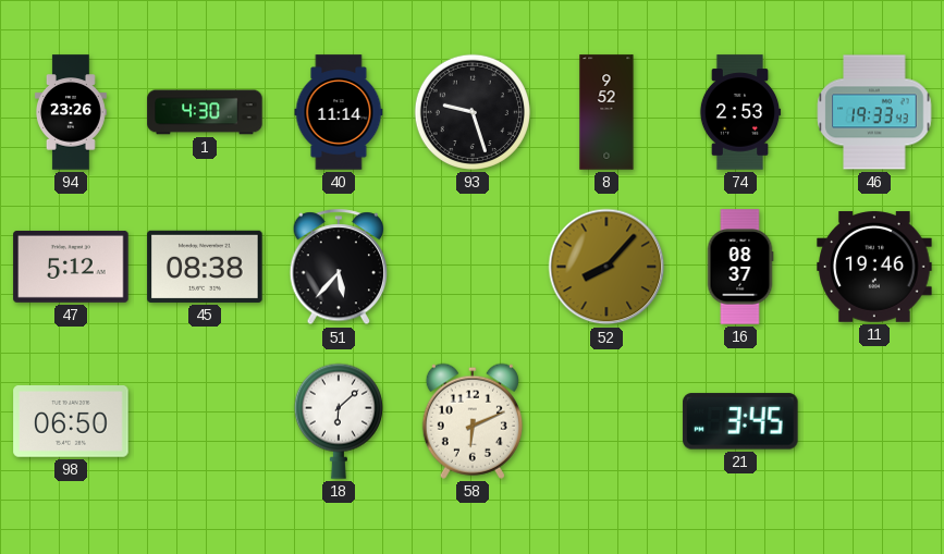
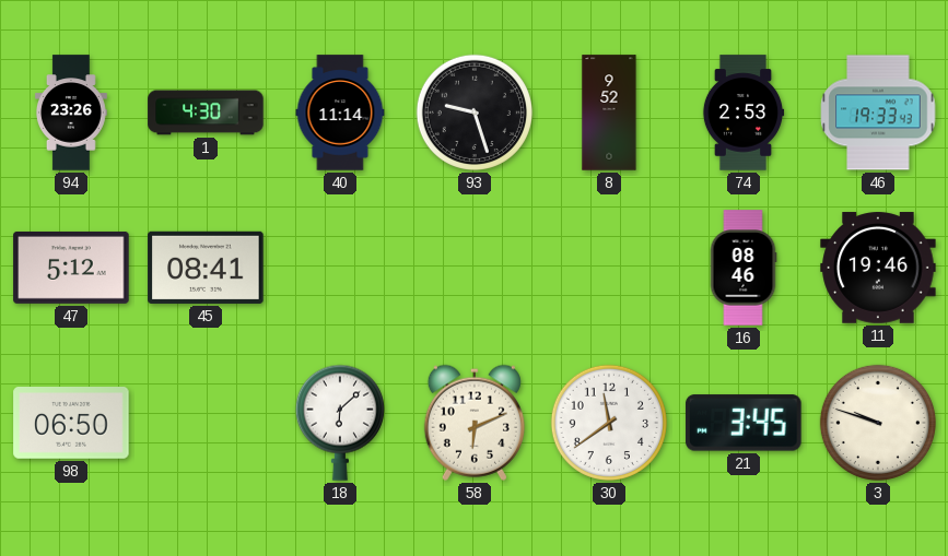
45: 08:38 -> 08:41 (206, 268)
51: 5:37 -> none (339, 268)
52: 8:07 -> none (606, 267)
16: 08:37 -> 08:46 (744, 268)
30: none -> 11:39 (609, 423)
3: none -> 9:48 (878, 423)
